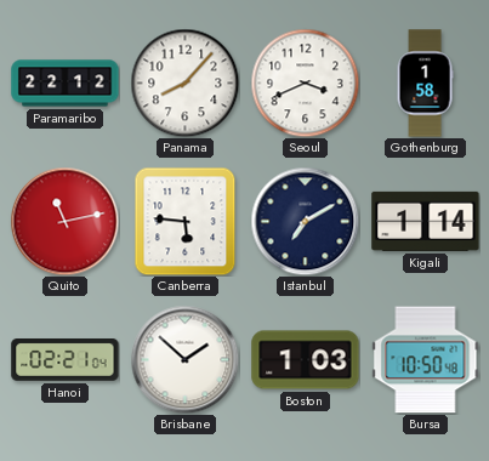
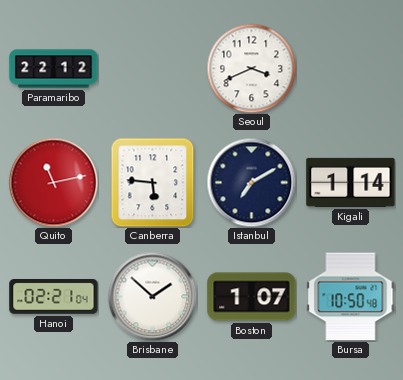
Panama: 8:07 -> none (184, 82)
Gothenburg: 1:58 -> none (425, 84)
Boston: 1:03 -> 1:07 (252, 297)
